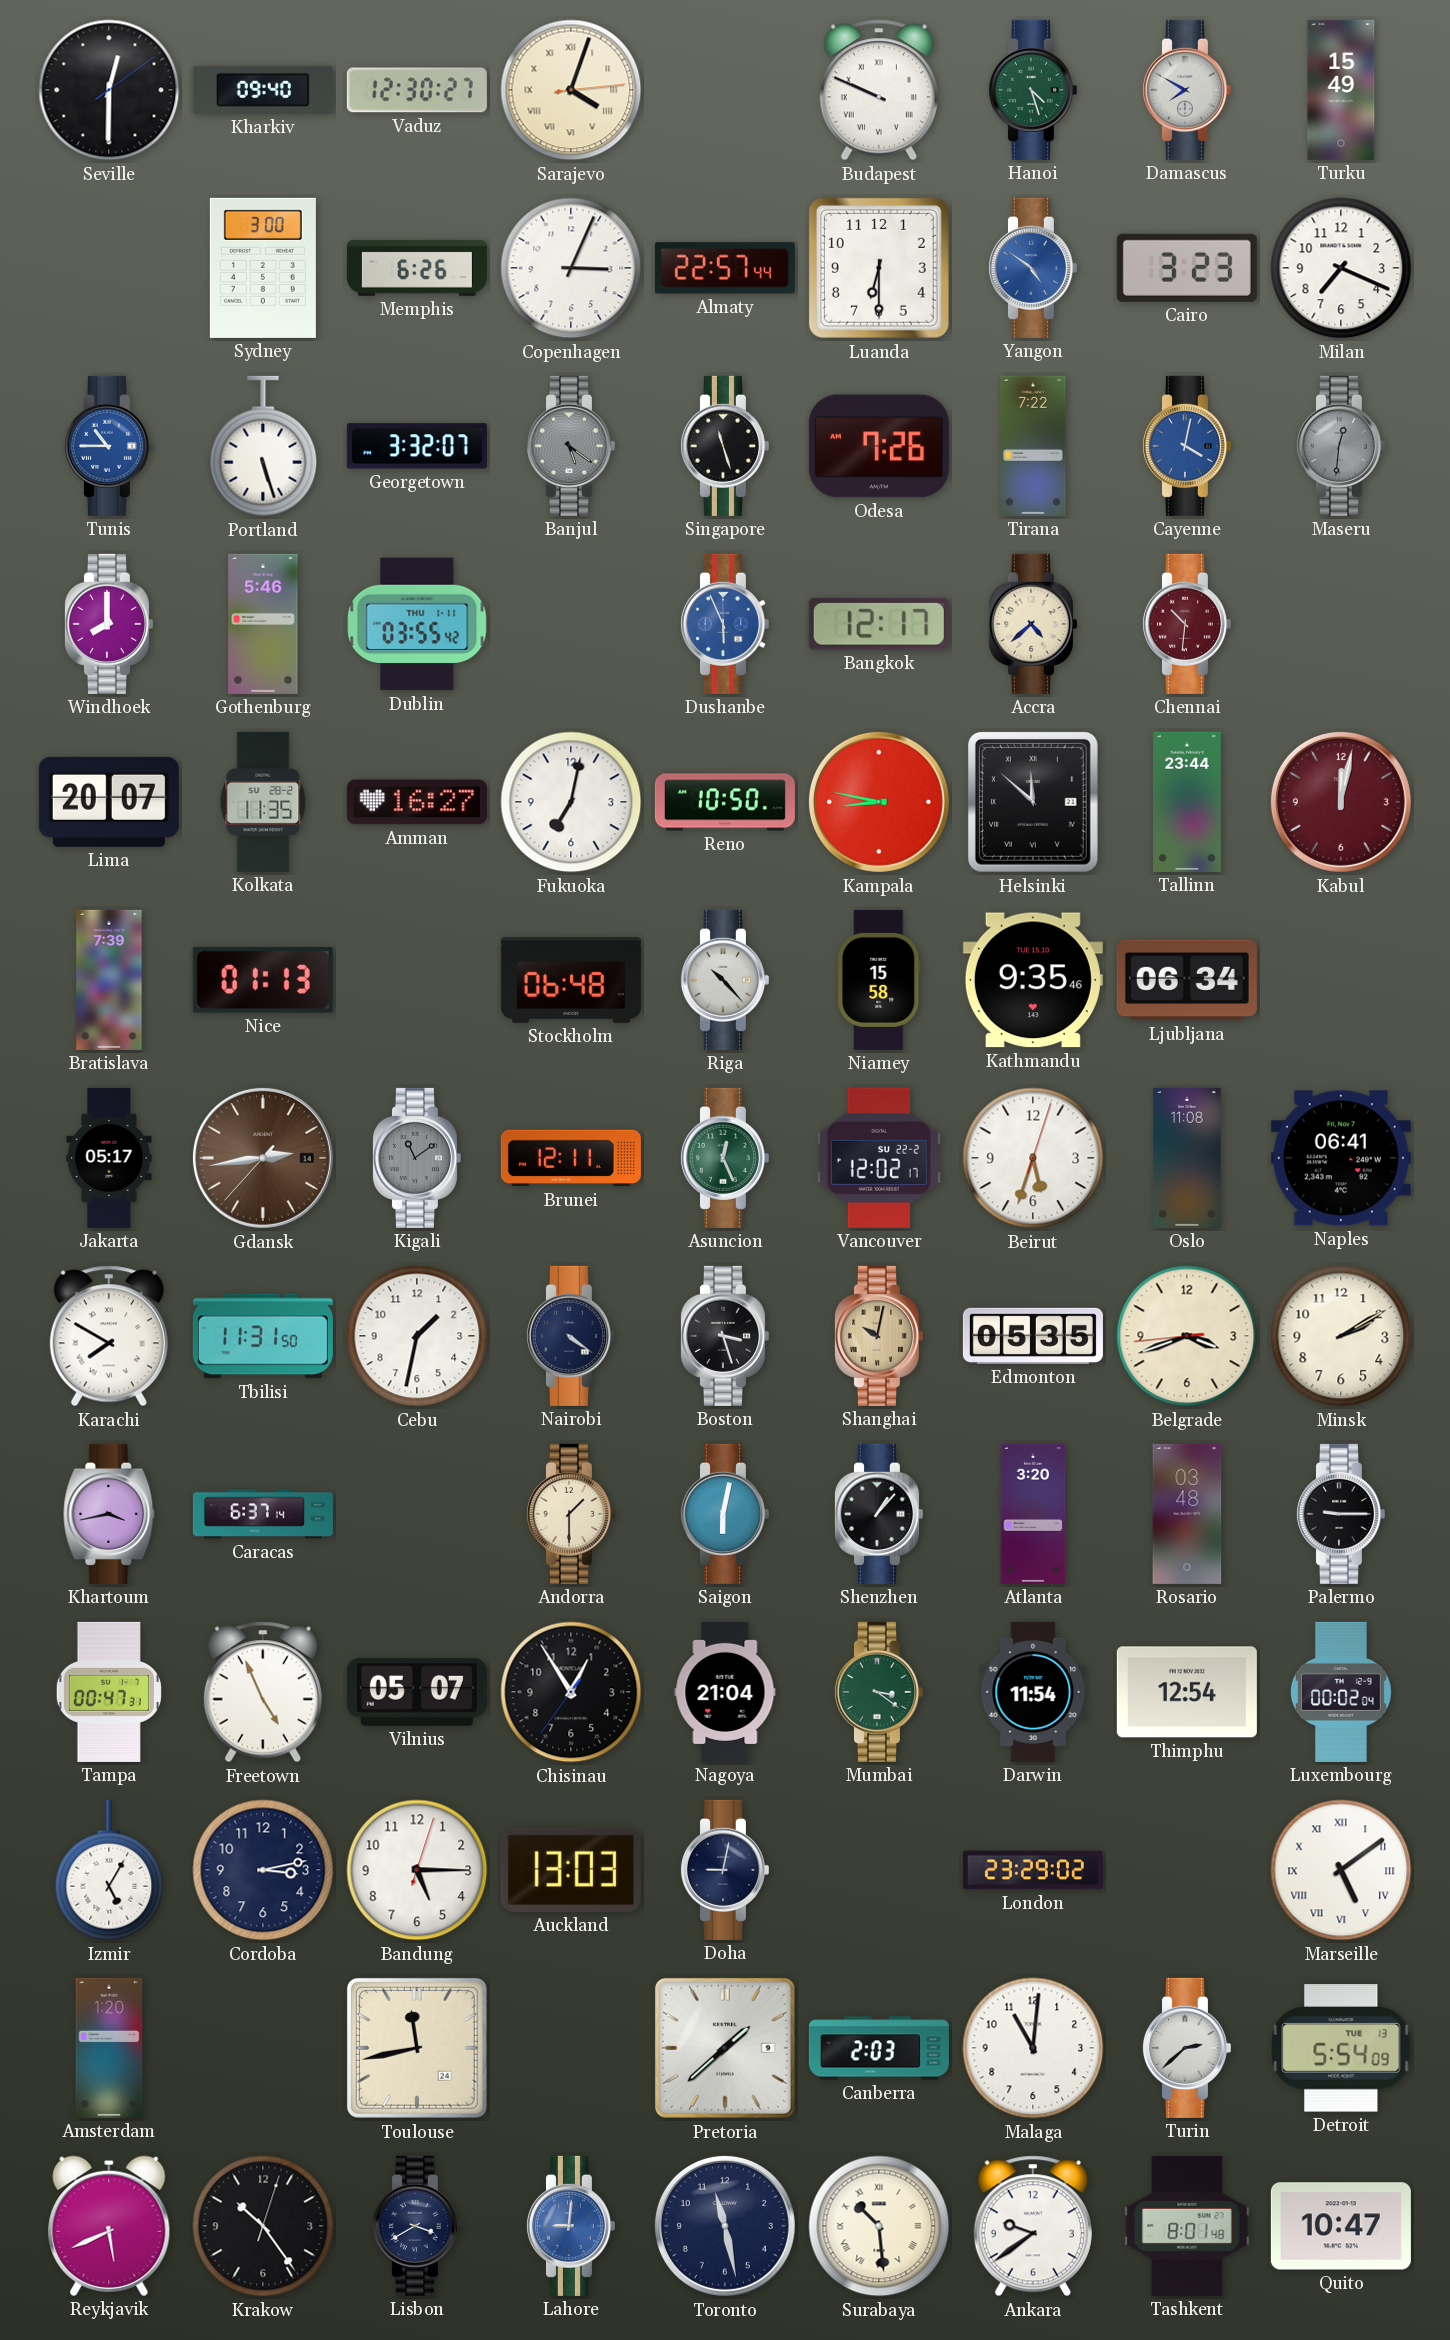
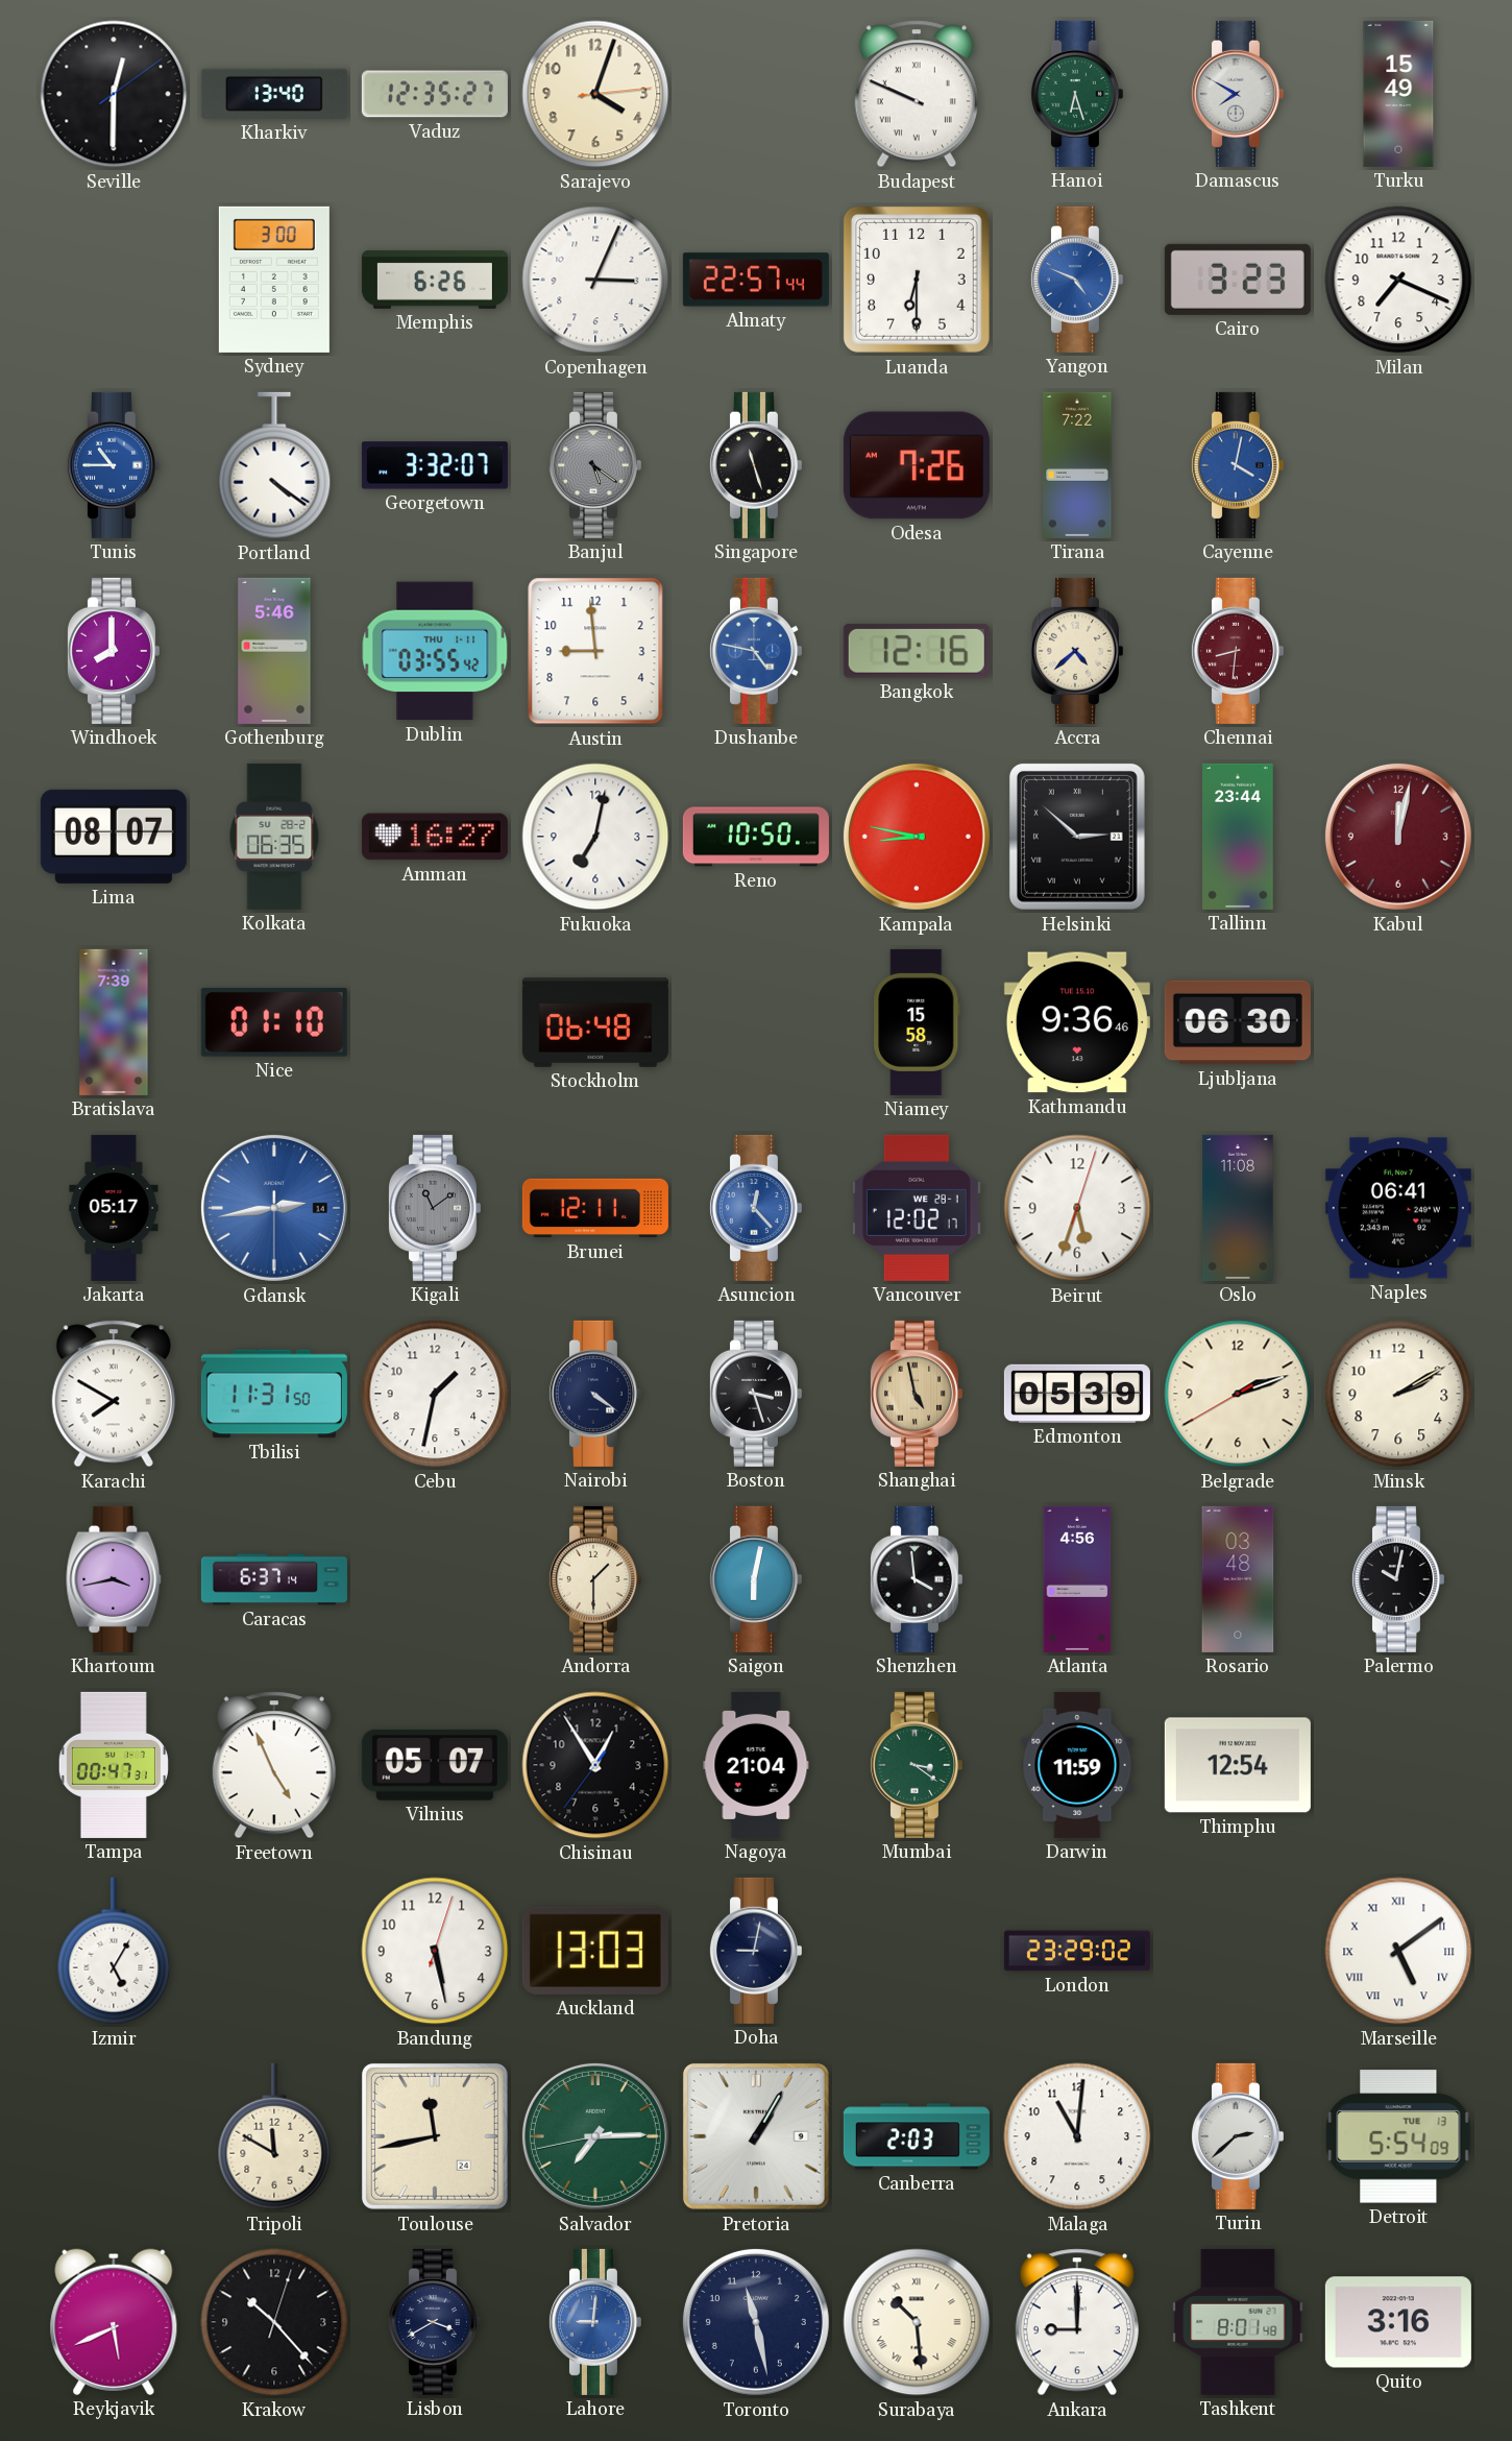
Kharkiv: 09:40 -> 13:40 (274, 94)
Vaduz: 12:30 -> 12:35 (435, 94)
Sarajevo numerals: Roman -> Arabic (595, 94)
Hanoi: 4:27 -> 6:27 (1076, 94)
Yangon: 4:51 -> 4:49 (1076, 280)
Portland: 5:27 -> 4:21 (274, 465)
Maseru: 12:31 -> none (1340, 446)
Austin: none -> 8:59 (595, 651)
Dushanbe: 5:56 -> 4:47 (755, 651)
Bangkok: 12:17 -> 12:16 (917, 651)
Chennai: 10:31 -> 8:31 (1237, 651)
Lima: 20:07 -> 08:07 (114, 837)
Kolkata: 11:35 -> 06:35 (274, 837)
Helsinki: 11:52 -> 2:52 (1077, 837)
Nice: 01:13 -> 01:10 (274, 1022)
Riga: 10:23 -> none (724, 980)
Kathmandu: 9:35 -> 9:36 (1077, 1022)
Ljubljana: 06:34 -> 06:30 (1238, 1022)
Gdansk: 2:43:37 -> 2:43:30 (274, 1208)
Gdansk dial: brown -> blue (274, 1208)
Asuncion: 12:26 -> 12:23 (755, 1208)
Asuncion dial: green -> blue (755, 1208)
Vancouver date: SU 22-2 -> WE 28-1 (917, 1208)
Shanghai: 10:02 -> 4:58 (916, 1394)
Edmonton: 05:35 -> 05:39 (1077, 1394)
Belgrade: 3:41 -> 2:11 (1238, 1394)
Shenzhen: 1:07 -> 3:59 (916, 1579)
Atlanta: 3:20 -> 4:56 (1077, 1579)
Palermo: 9:15 -> 10:02 (1397, 1579)
Darwin: 11:54 -> 11:59 (1077, 1765)
Luxembourg: 00:02 -> none (1342, 1692)
Cordoba: 3:13 -> none (263, 1870)
Bandung: 5:15 -> 5:28 (435, 1951)
Amsterdam: 1:20 -> none (109, 2048)
Tripoli: none -> 11:50 (274, 2136)
Salvador: none -> 7:14 (595, 2136)
Pretoria: 1:38 -> 1:05 (756, 2136)
Krakow: 10:24 -> 10:23 (274, 2322)
Ankara: 9:39 -> 9:00 (1077, 2322)
Quito: 10:47 -> 3:16 (1398, 2322)
